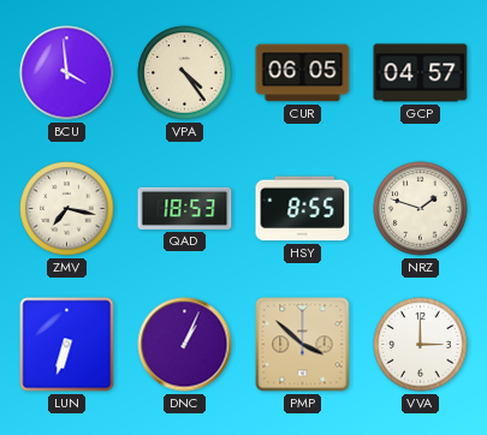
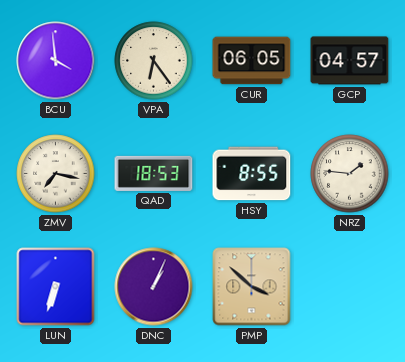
VPA: 4:24 -> 6:24 (154, 61)
NRZ: 1:48 -> 1:46 (350, 174)
VVA: 3:00 -> none (421, 345)
